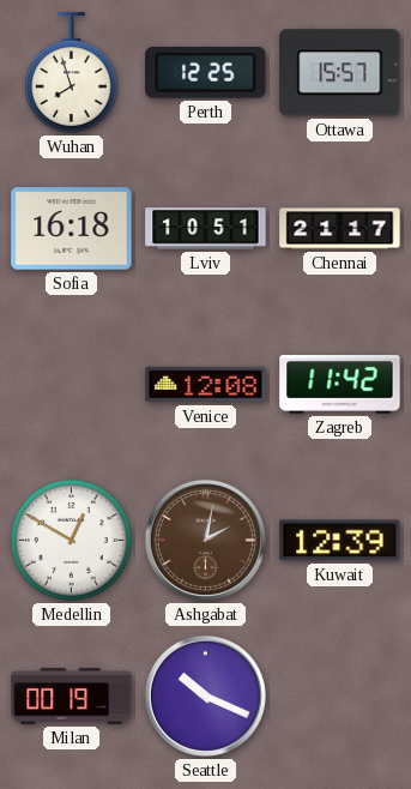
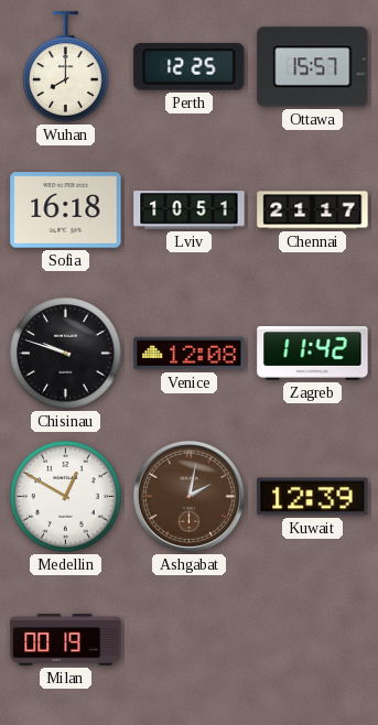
Wuhan: 7:57 -> 8:00 (66, 67)
Chisinau: none -> 9:48 (66, 354)
Seattle: 10:19 -> none (205, 695)
